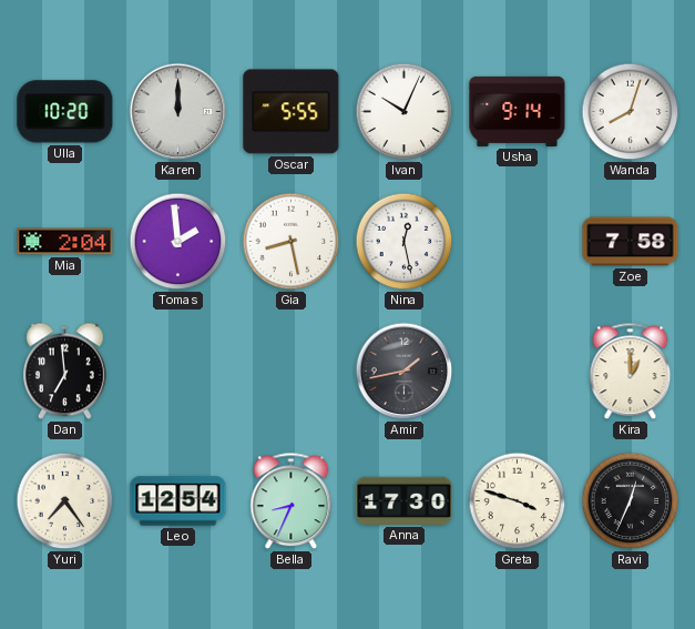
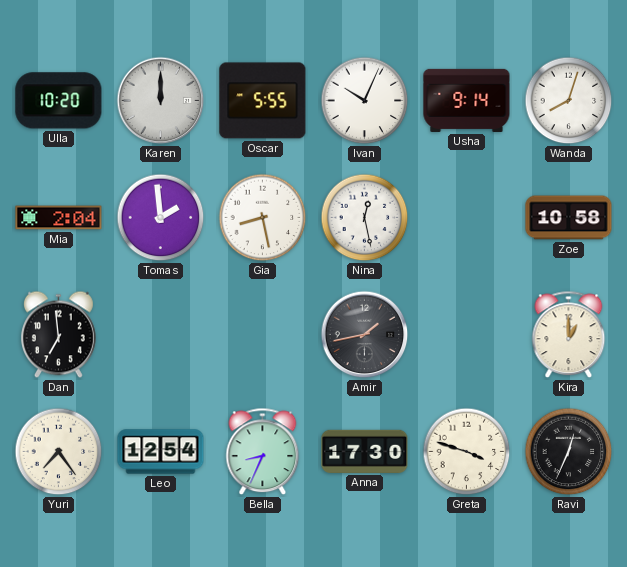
Zoe: 7:58 -> 10:58 (569, 218)
